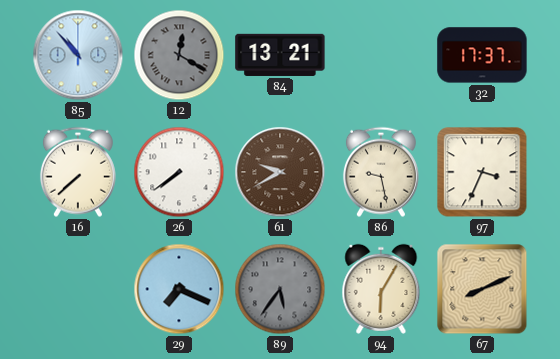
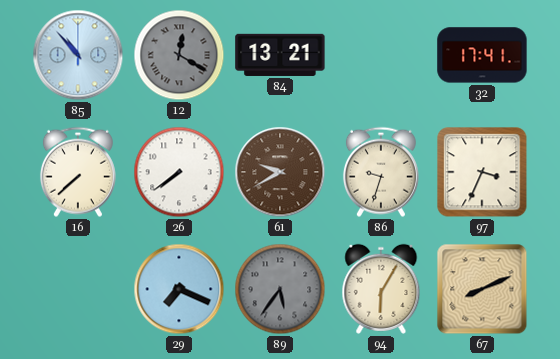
32: 17:37 -> 17:41 (482, 55)
86: 9:28 -> 9:33 (381, 172)
